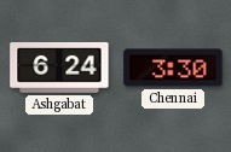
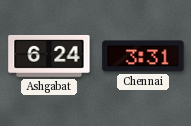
Chennai: 3:30 -> 3:31 (143, 56)
